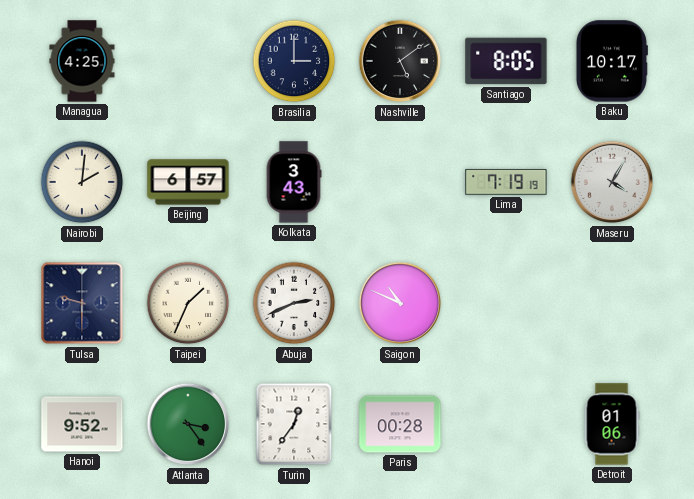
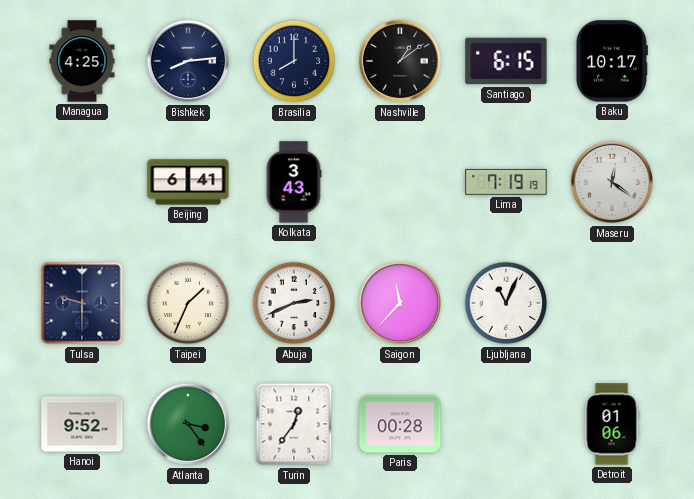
Bishkek: none -> 8:14 (188, 61)
Brasilia: 3:00 -> 8:00 (294, 61)
Nashville: 5:09 -> 1:09 (400, 61)
Santiago: 8:05 -> 6:15 (506, 61)
Nairobi: 2:01 -> none (82, 182)
Beijing: 6:57 -> 6:41 (188, 182)
Maseru: 4:05 -> 12:21 (612, 182)
Saigon: 10:49 -> 11:37 (400, 303)
Ljubljana: none -> 11:04 (506, 303)
